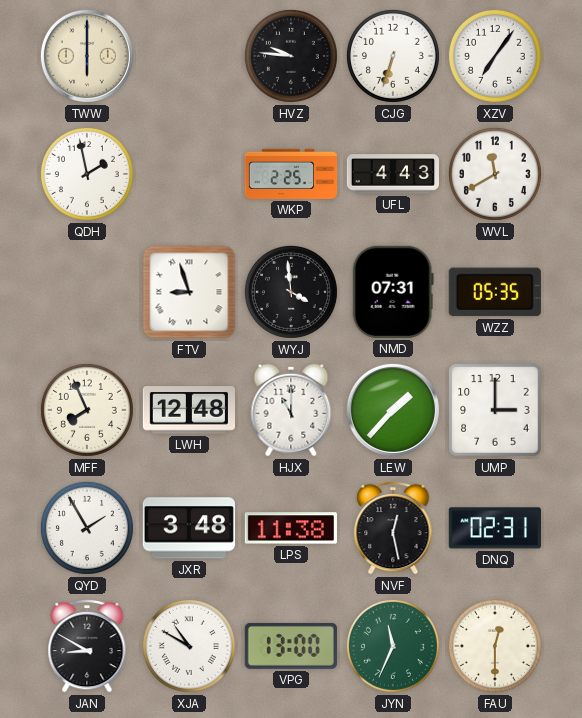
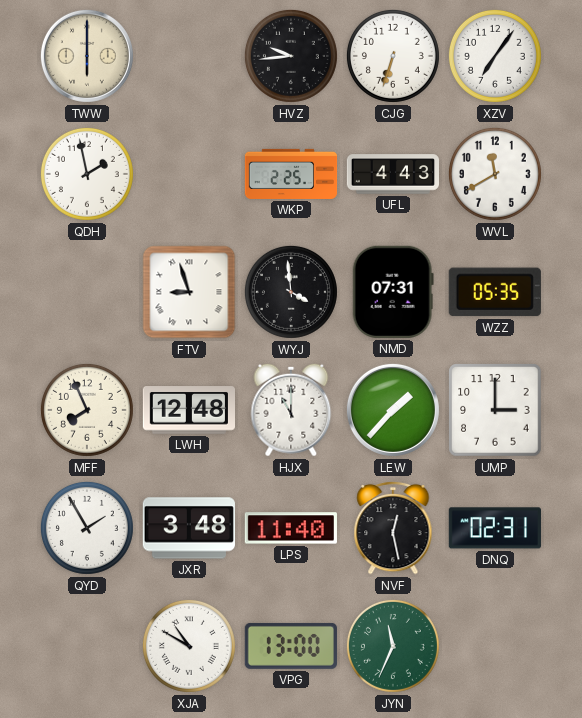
HVZ: 9:46 -> 9:44 (291, 56)
LPS: 11:38 -> 11:40 (291, 528)
JAN: 8:50 -> none (87, 646)
FAU: 12:30 -> none (495, 646)
